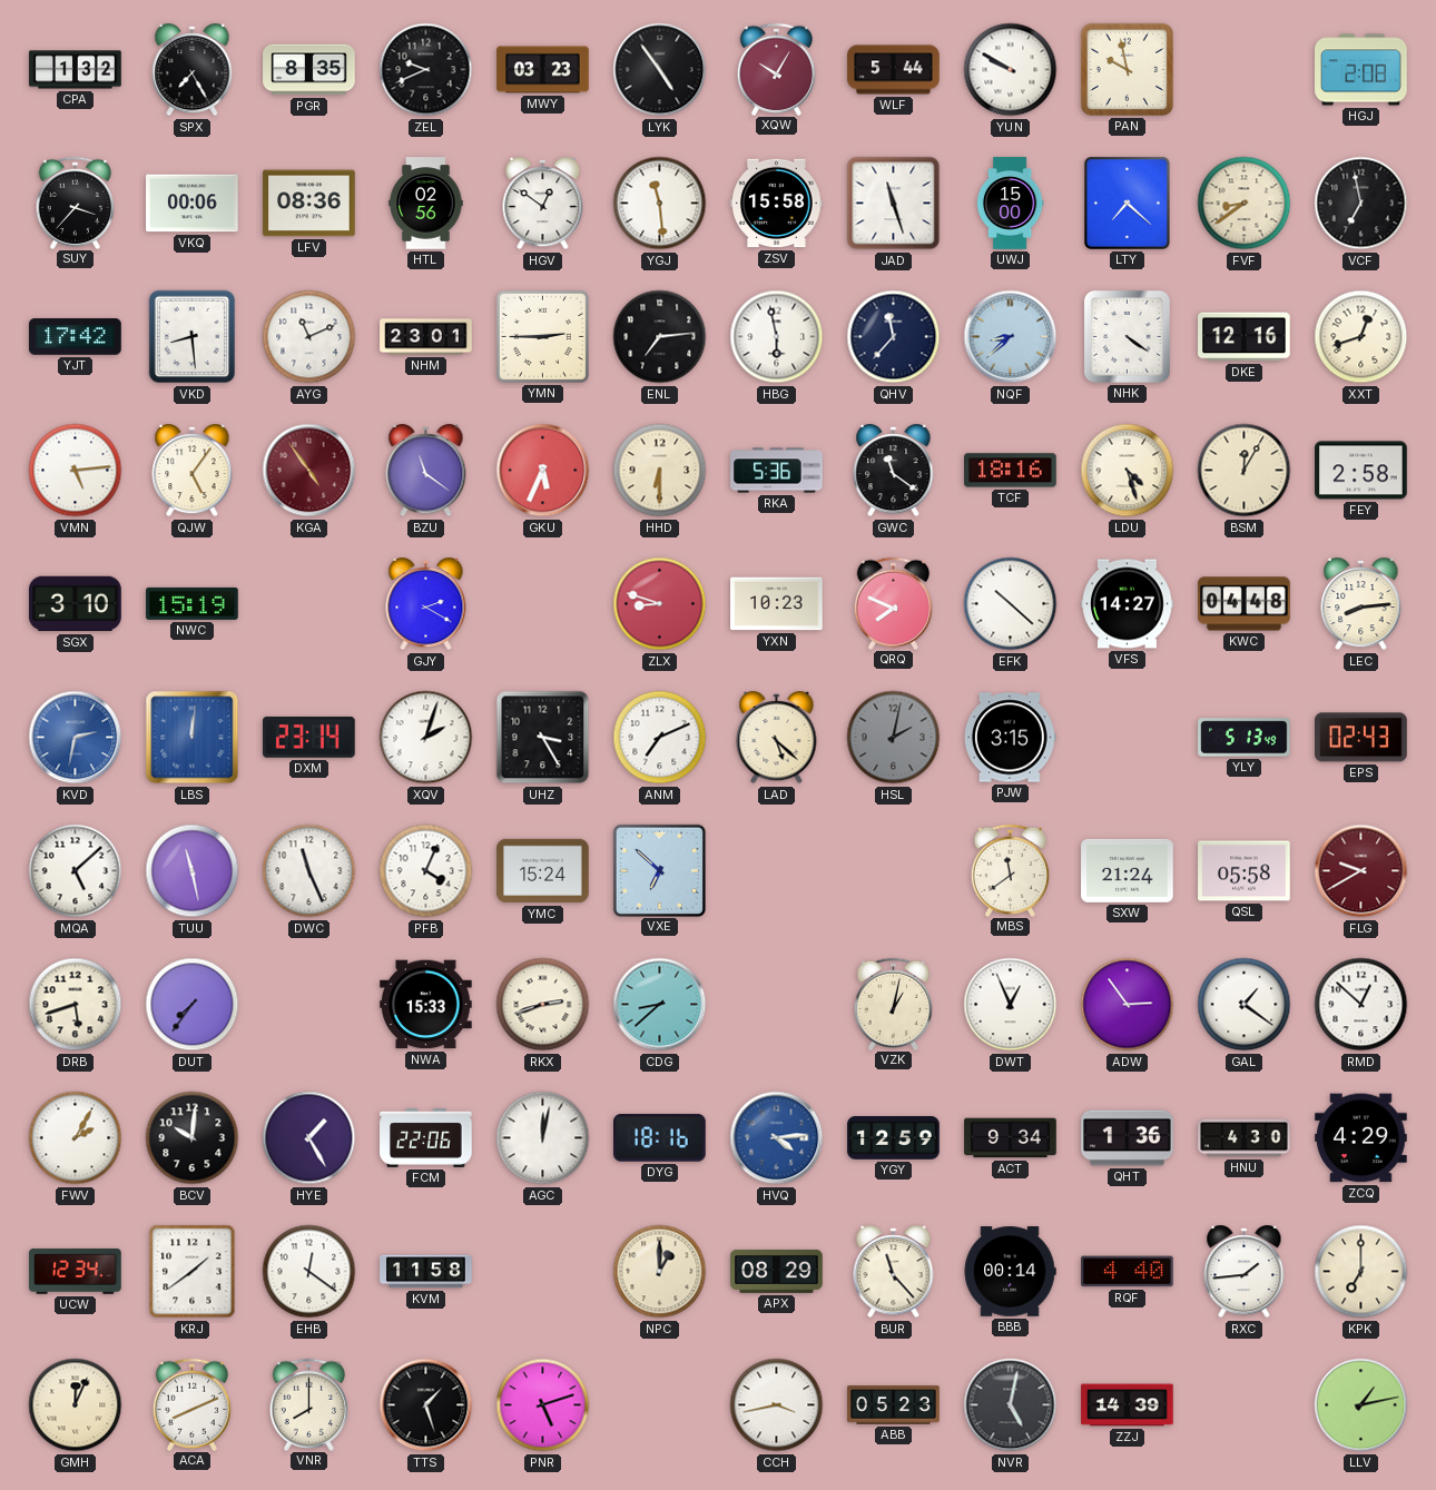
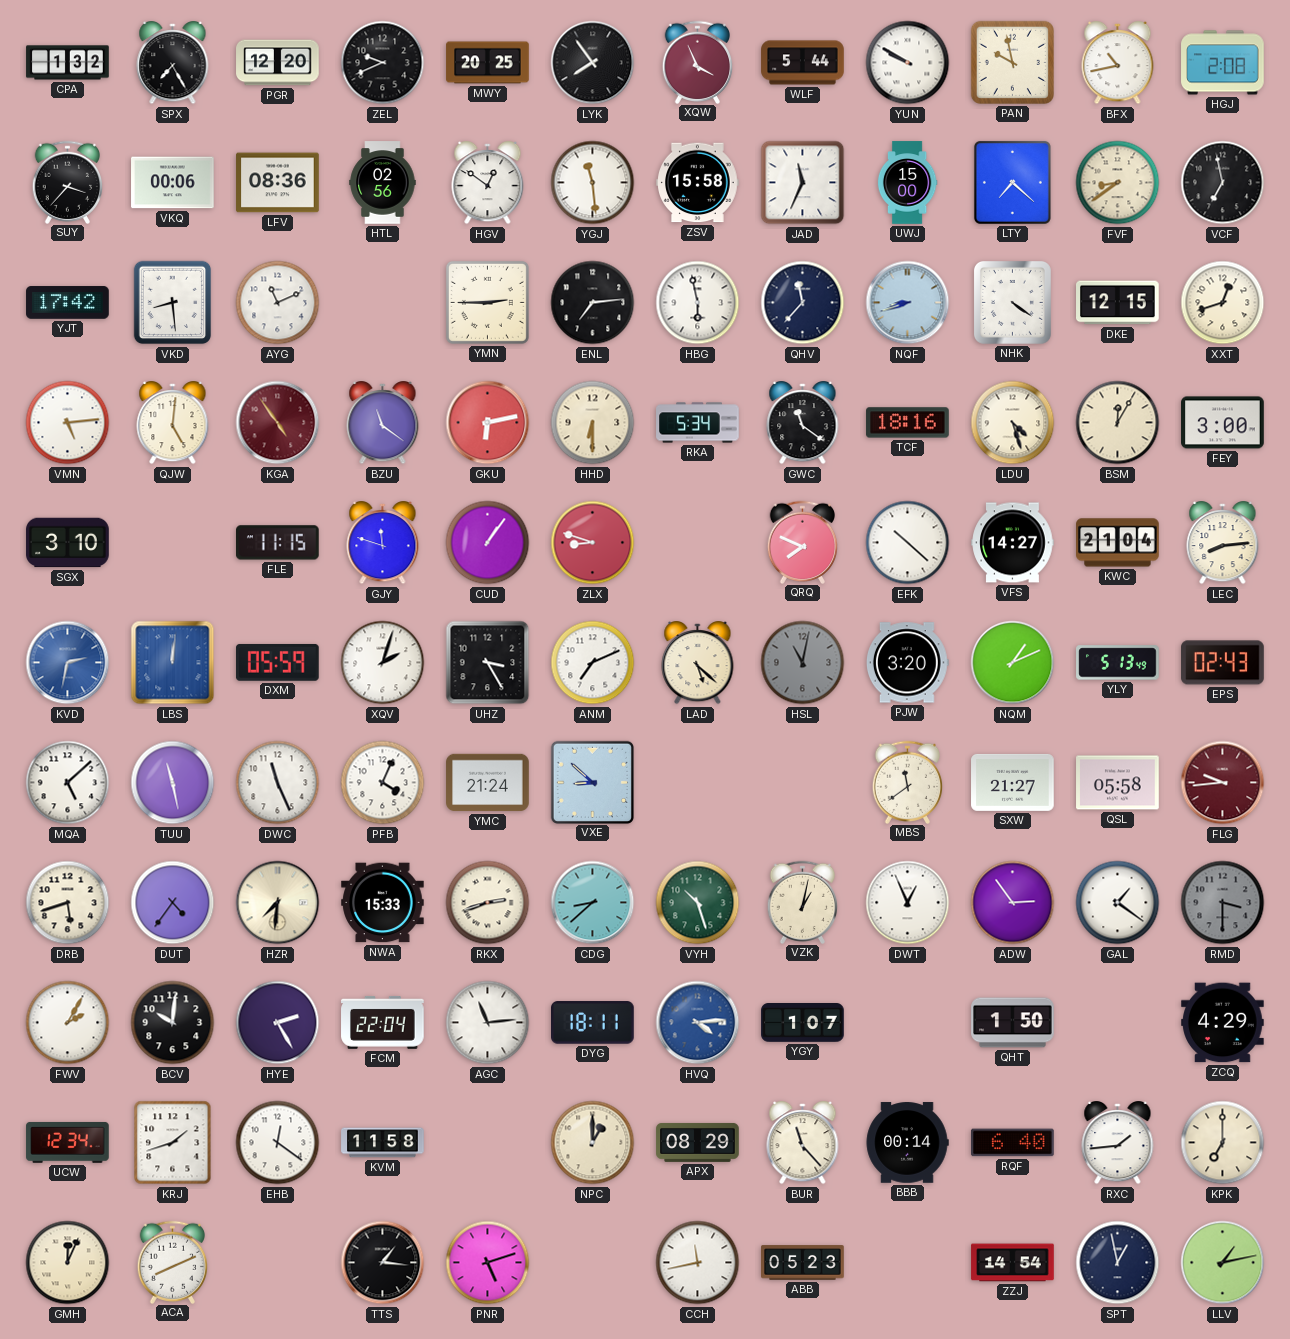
PGR: 8:35 -> 12:20 (278, 63)
MWY: 03:23 -> 20:25 (488, 63)
LYK: 4:54 -> 7:54 (593, 63)
XQW: 10:05 -> 3:56 (698, 62)
BFX: none -> 10:43 (1118, 64)
JAD: 11:27 -> 11:34 (803, 183)
NHM: 23:01 -> none (426, 337)
NQF: 8:38 -> 8:42 (908, 303)
DKE: 12:16 -> 12:15 (1118, 303)
QJW: 5:06 -> 5:01 (173, 424)
GKU: 5:34 -> 6:13 (488, 423)
RKA: 5:36 -> 5:34 (698, 423)
FEY: 2:58 -> 3:00 (1223, 423)
NWC: 15:19 -> none (193, 603)
FLE: none -> 11:15 (278, 543)
GJY: 2:20 -> 11:48 (383, 544)
CUD: none -> 1:06 (488, 543)
YXN: 10:23 -> none (777, 604)
KWC: 04:48 -> 21:04 (1118, 543)
DXM: 23:14 -> 05:59 (278, 662)
HSL: 2:02 -> 11:02 (803, 663)
PJW: 3:15 -> 3:20 (907, 663)
NQM: none -> 1:11 (1013, 663)
YMC: 15:24 -> 21:24 (488, 783)
VXE: 6:52 -> 8:52 (592, 782)
SXW: 21:24 -> 21:27 (1013, 782)
FLG: 9:40 -> 9:44 (1223, 783)
DUT: 7:36 -> 4:36 (173, 903)
HZR: none -> 7:31 (278, 903)
VYH: none -> 10:27 (698, 903)
RMD: 12:52 -> 3:30 (1223, 903)
RMD dial: white -> grey (1223, 903)
HYE: 1:25 -> 2:25 (278, 1023)
FCM: 22:06 -> 22:04 (383, 1022)
AGC: 12:02 -> 11:14 (488, 1023)
DYG: 18:16 -> 18:11 (593, 1023)
YGY: 12:59 -> 1:07 (803, 1023)
ACT: 9:34 -> none (1011, 1138)
QHT: 1:36 -> 1:50 (1013, 1023)
HNU: 4:30 -> none (1245, 1138)
KRJ: 1:39 -> 1:42 (173, 1143)
RQF: 4:40 -> 6:40 (1013, 1143)
VNR: 8:00 -> none (309, 1404)
TTS: 1:27 -> 1:16 (383, 1263)
CCH: 3:43 -> 11:43 (698, 1263)
NVR: 5:02 -> none (1011, 1405)
ZZJ: 14:39 -> 14:54 (1013, 1263)
SPT: none -> 12:58 (1118, 1263)
